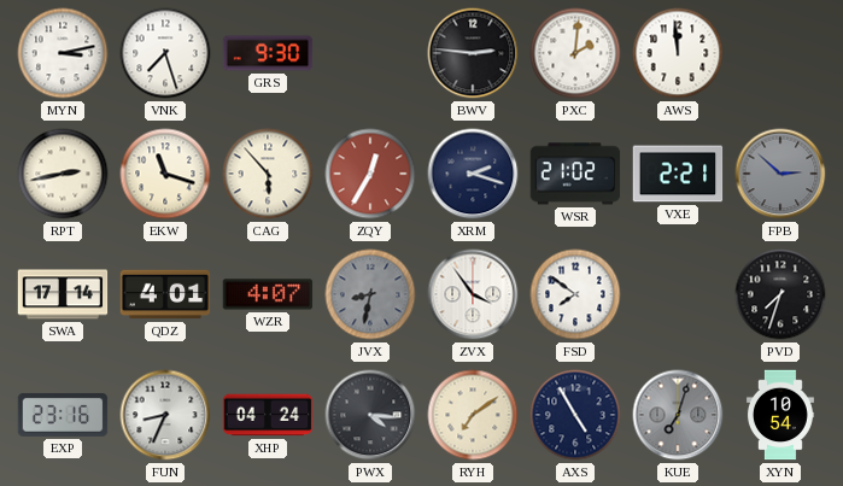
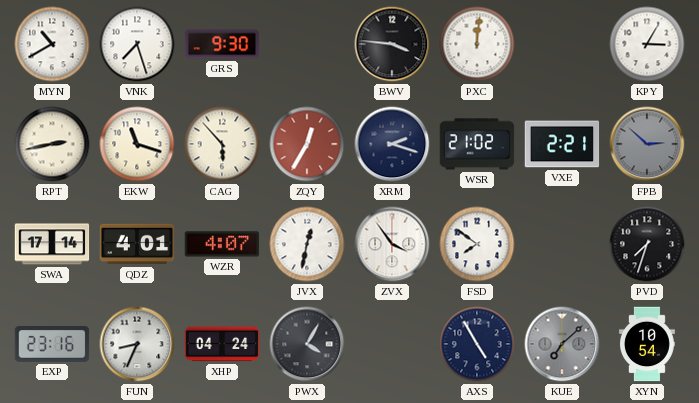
MYN: 3:13 -> 10:40 (52, 44)
BWV: 2:46 -> 3:46 (392, 44)
PXC: 2:01 -> 12:01 (477, 44)
AWS: 11:59 -> none (678, 53)
KPY: none -> 3:05 (647, 44)
JVX: 8:32 -> 12:32 (307, 244)
JVX dial: grey -> white (307, 244)
PWX: 4:16 -> 4:05 (307, 344)
RYH: 7:09 -> none (473, 415)
KUE: 7:03 -> 7:08 (562, 344)
